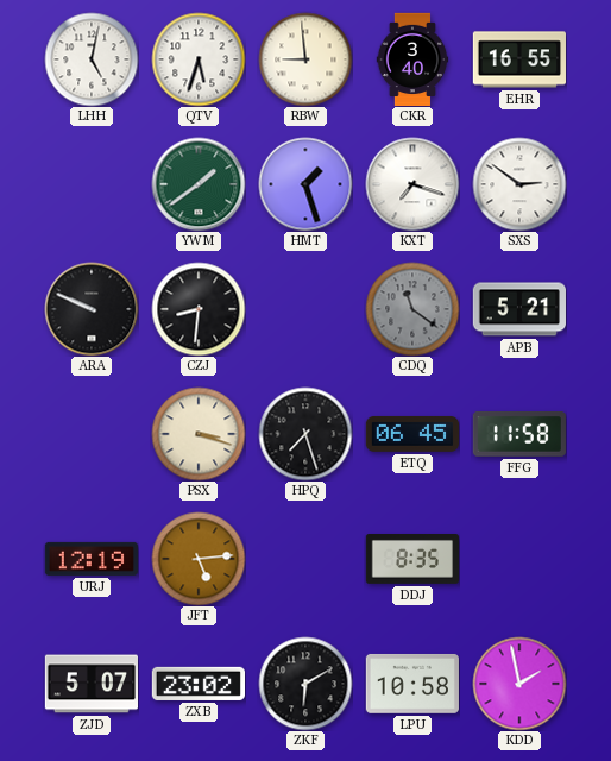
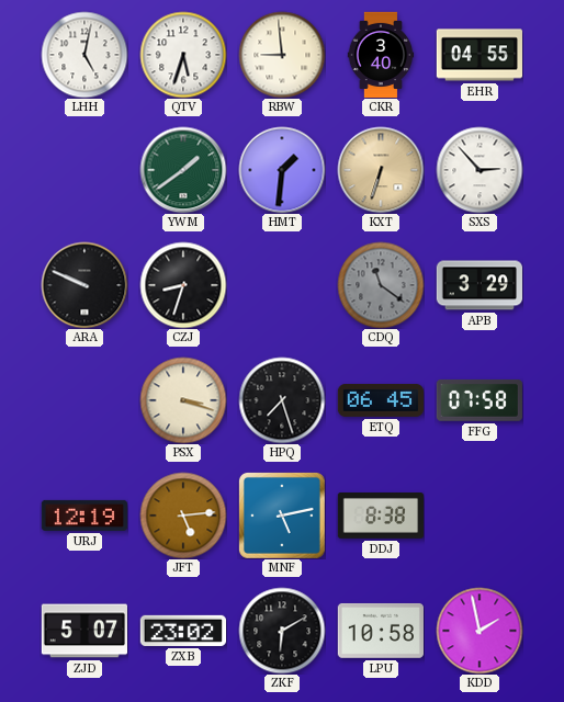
EHR: 16:55 -> 04:55 (478, 55)
HMT: 1:27 -> 1:31 (282, 170)
KXT: 7:18 -> 6:33 (381, 170)
KXT dial: white -> champagne (381, 170)
SXS: 2:51 -> 2:53 (480, 170)
CZJ: 8:31 -> 8:33 (183, 285)
APB: 5:21 -> 3:29 (478, 285)
FFG: 11:58 -> 07:58 (480, 400)
MNF: none -> 5:13 (282, 516)
DDJ: 8:35 -> 8:38 (380, 517)
